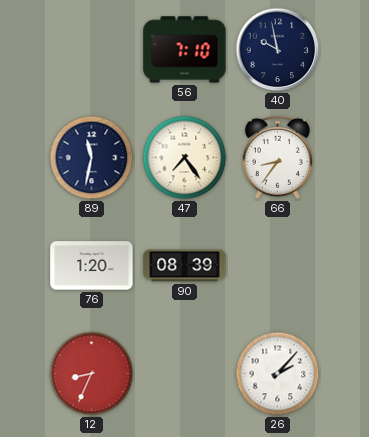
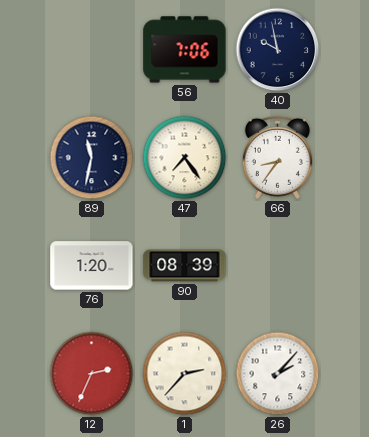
56: 7:10 -> 7:06 (185, 50)
12: 8:34 -> 2:34 (92, 374)
1: none -> 2:37 (185, 374)
